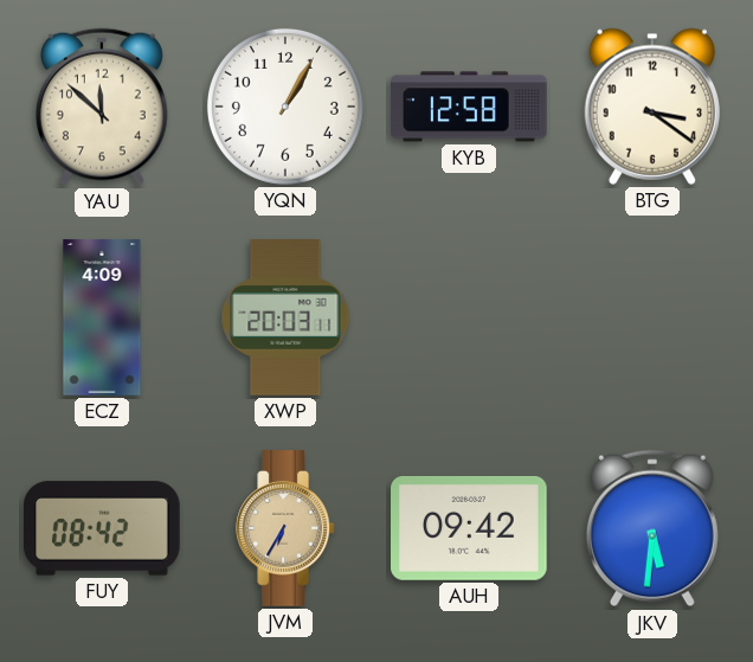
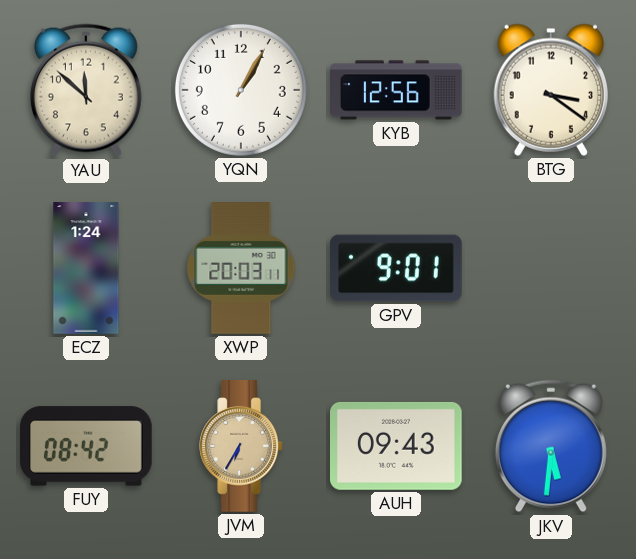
KYB: 12:58 -> 12:56 (396, 90)
ECZ: 4:09 -> 1:24 (86, 268)
GPV: none -> 9:01 (396, 268)
AUH: 09:42 -> 09:43 (397, 446)
